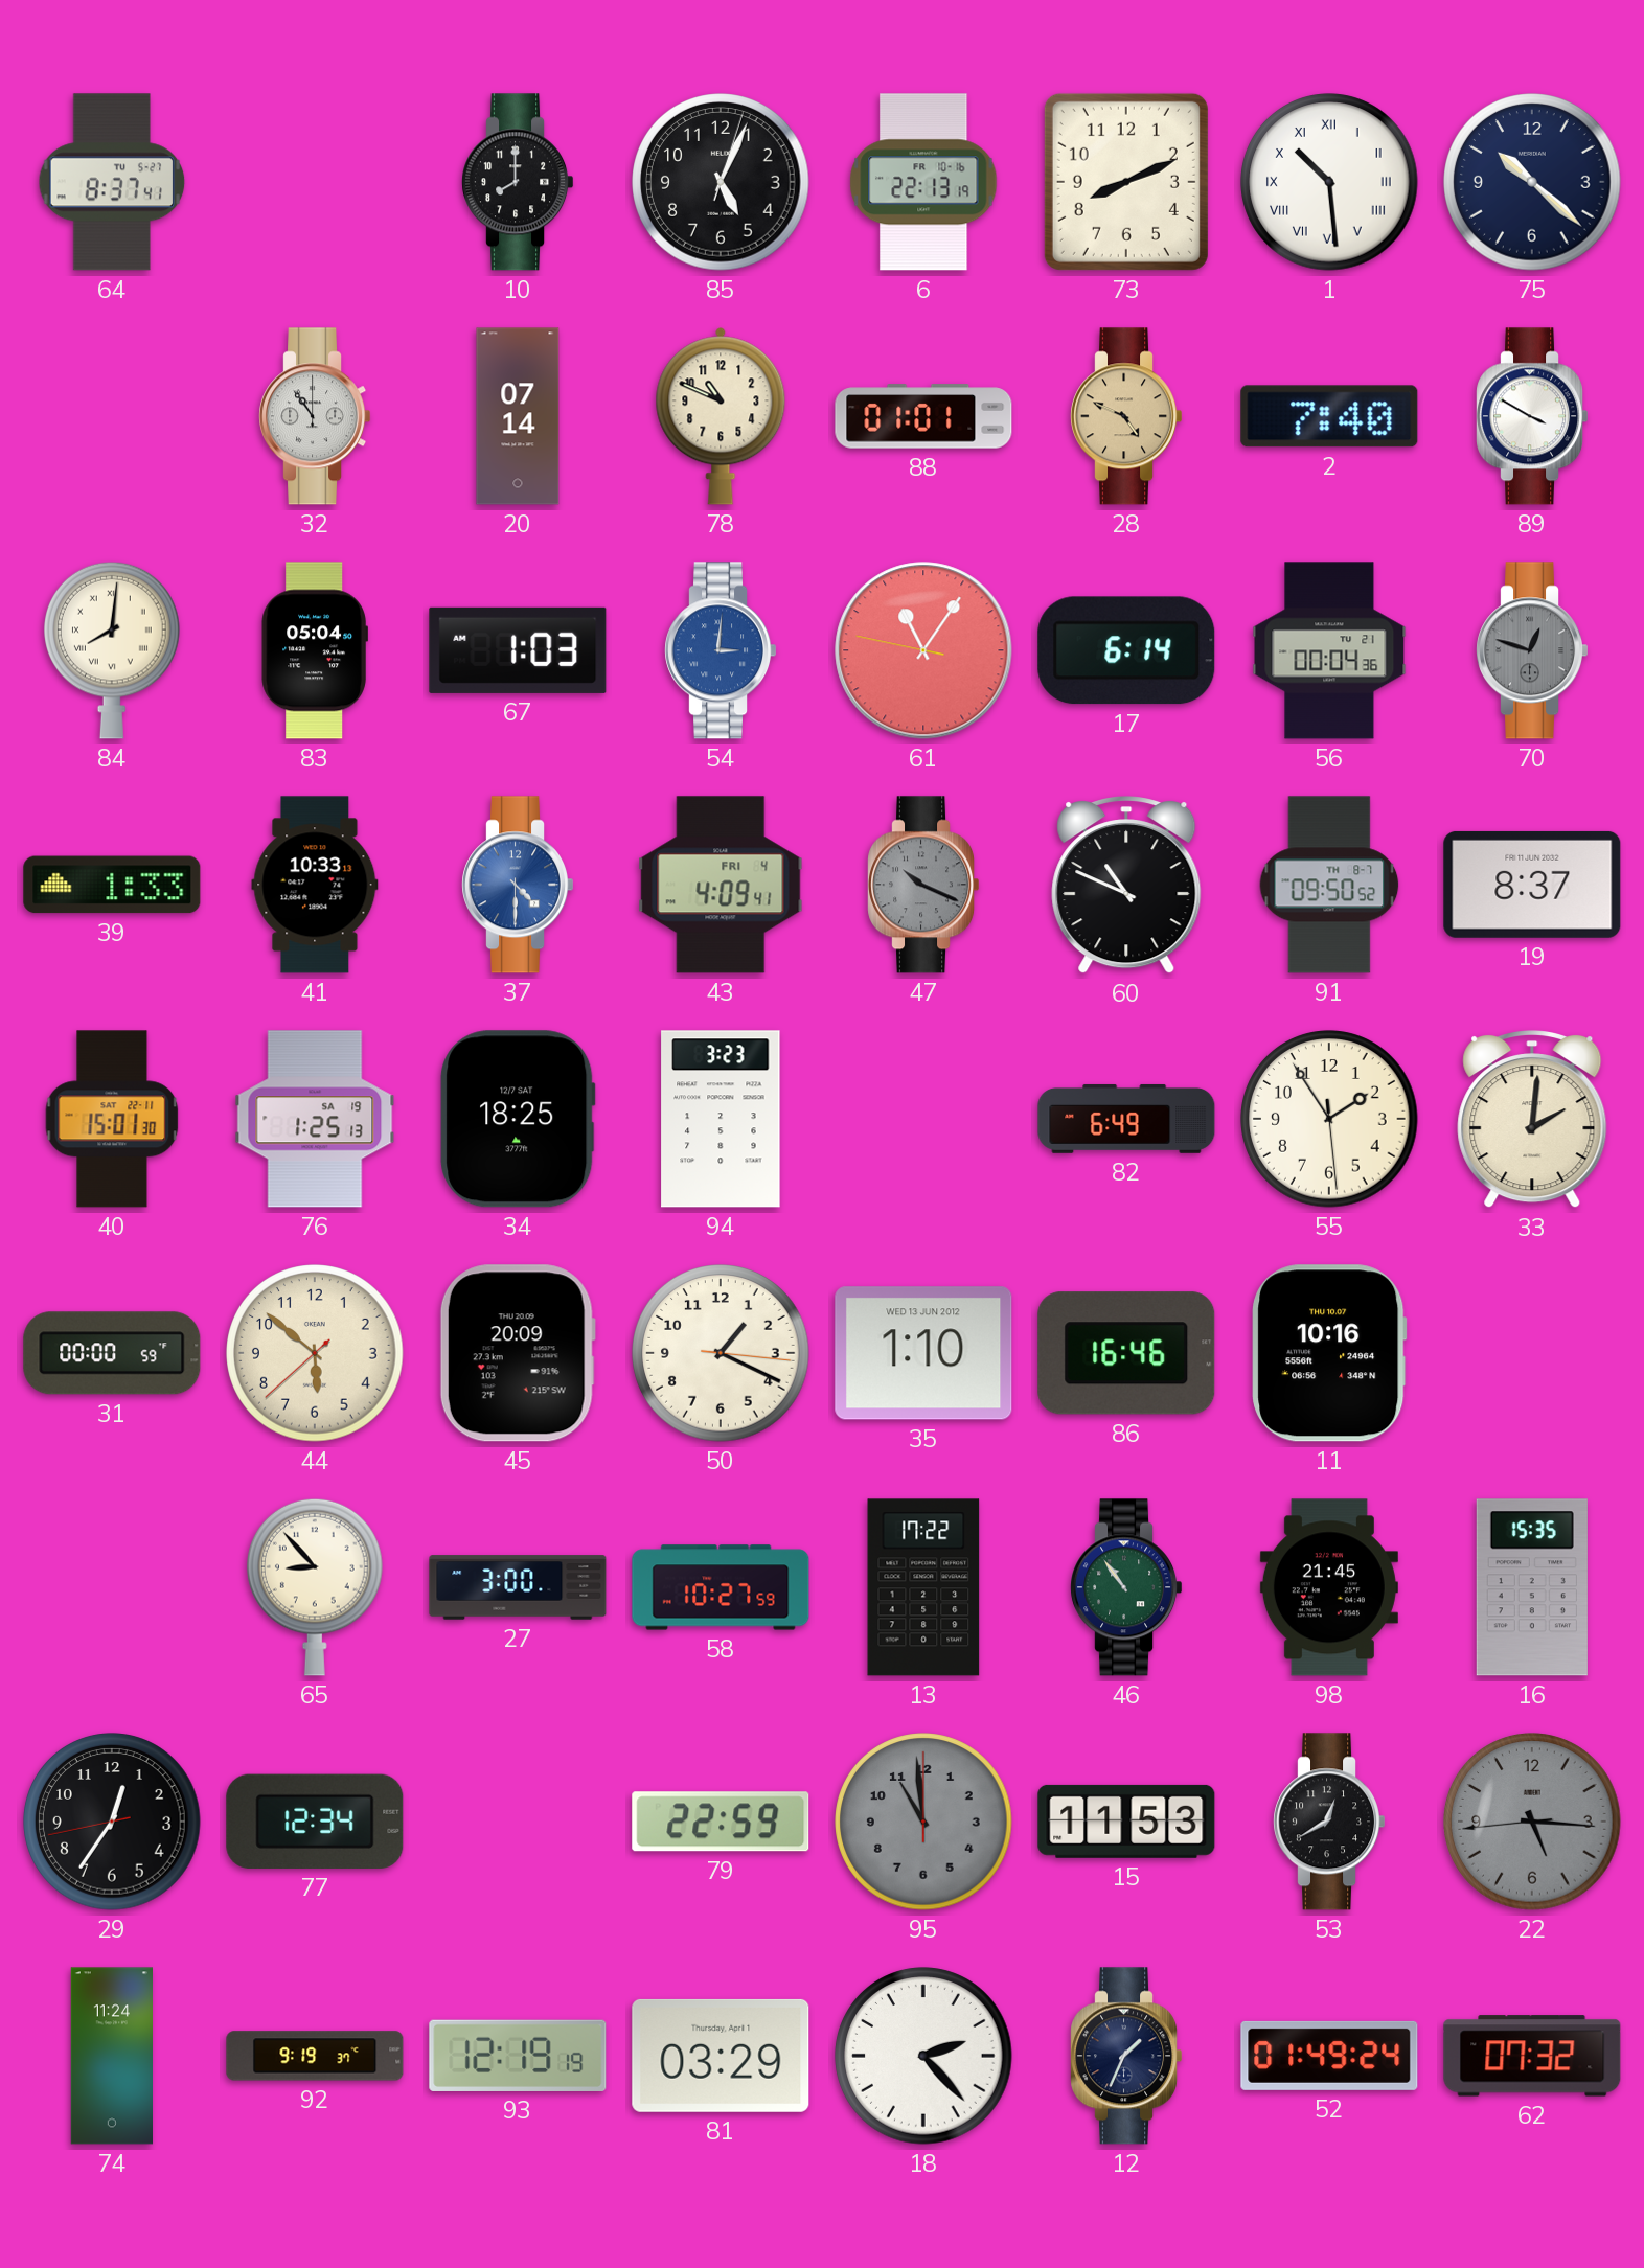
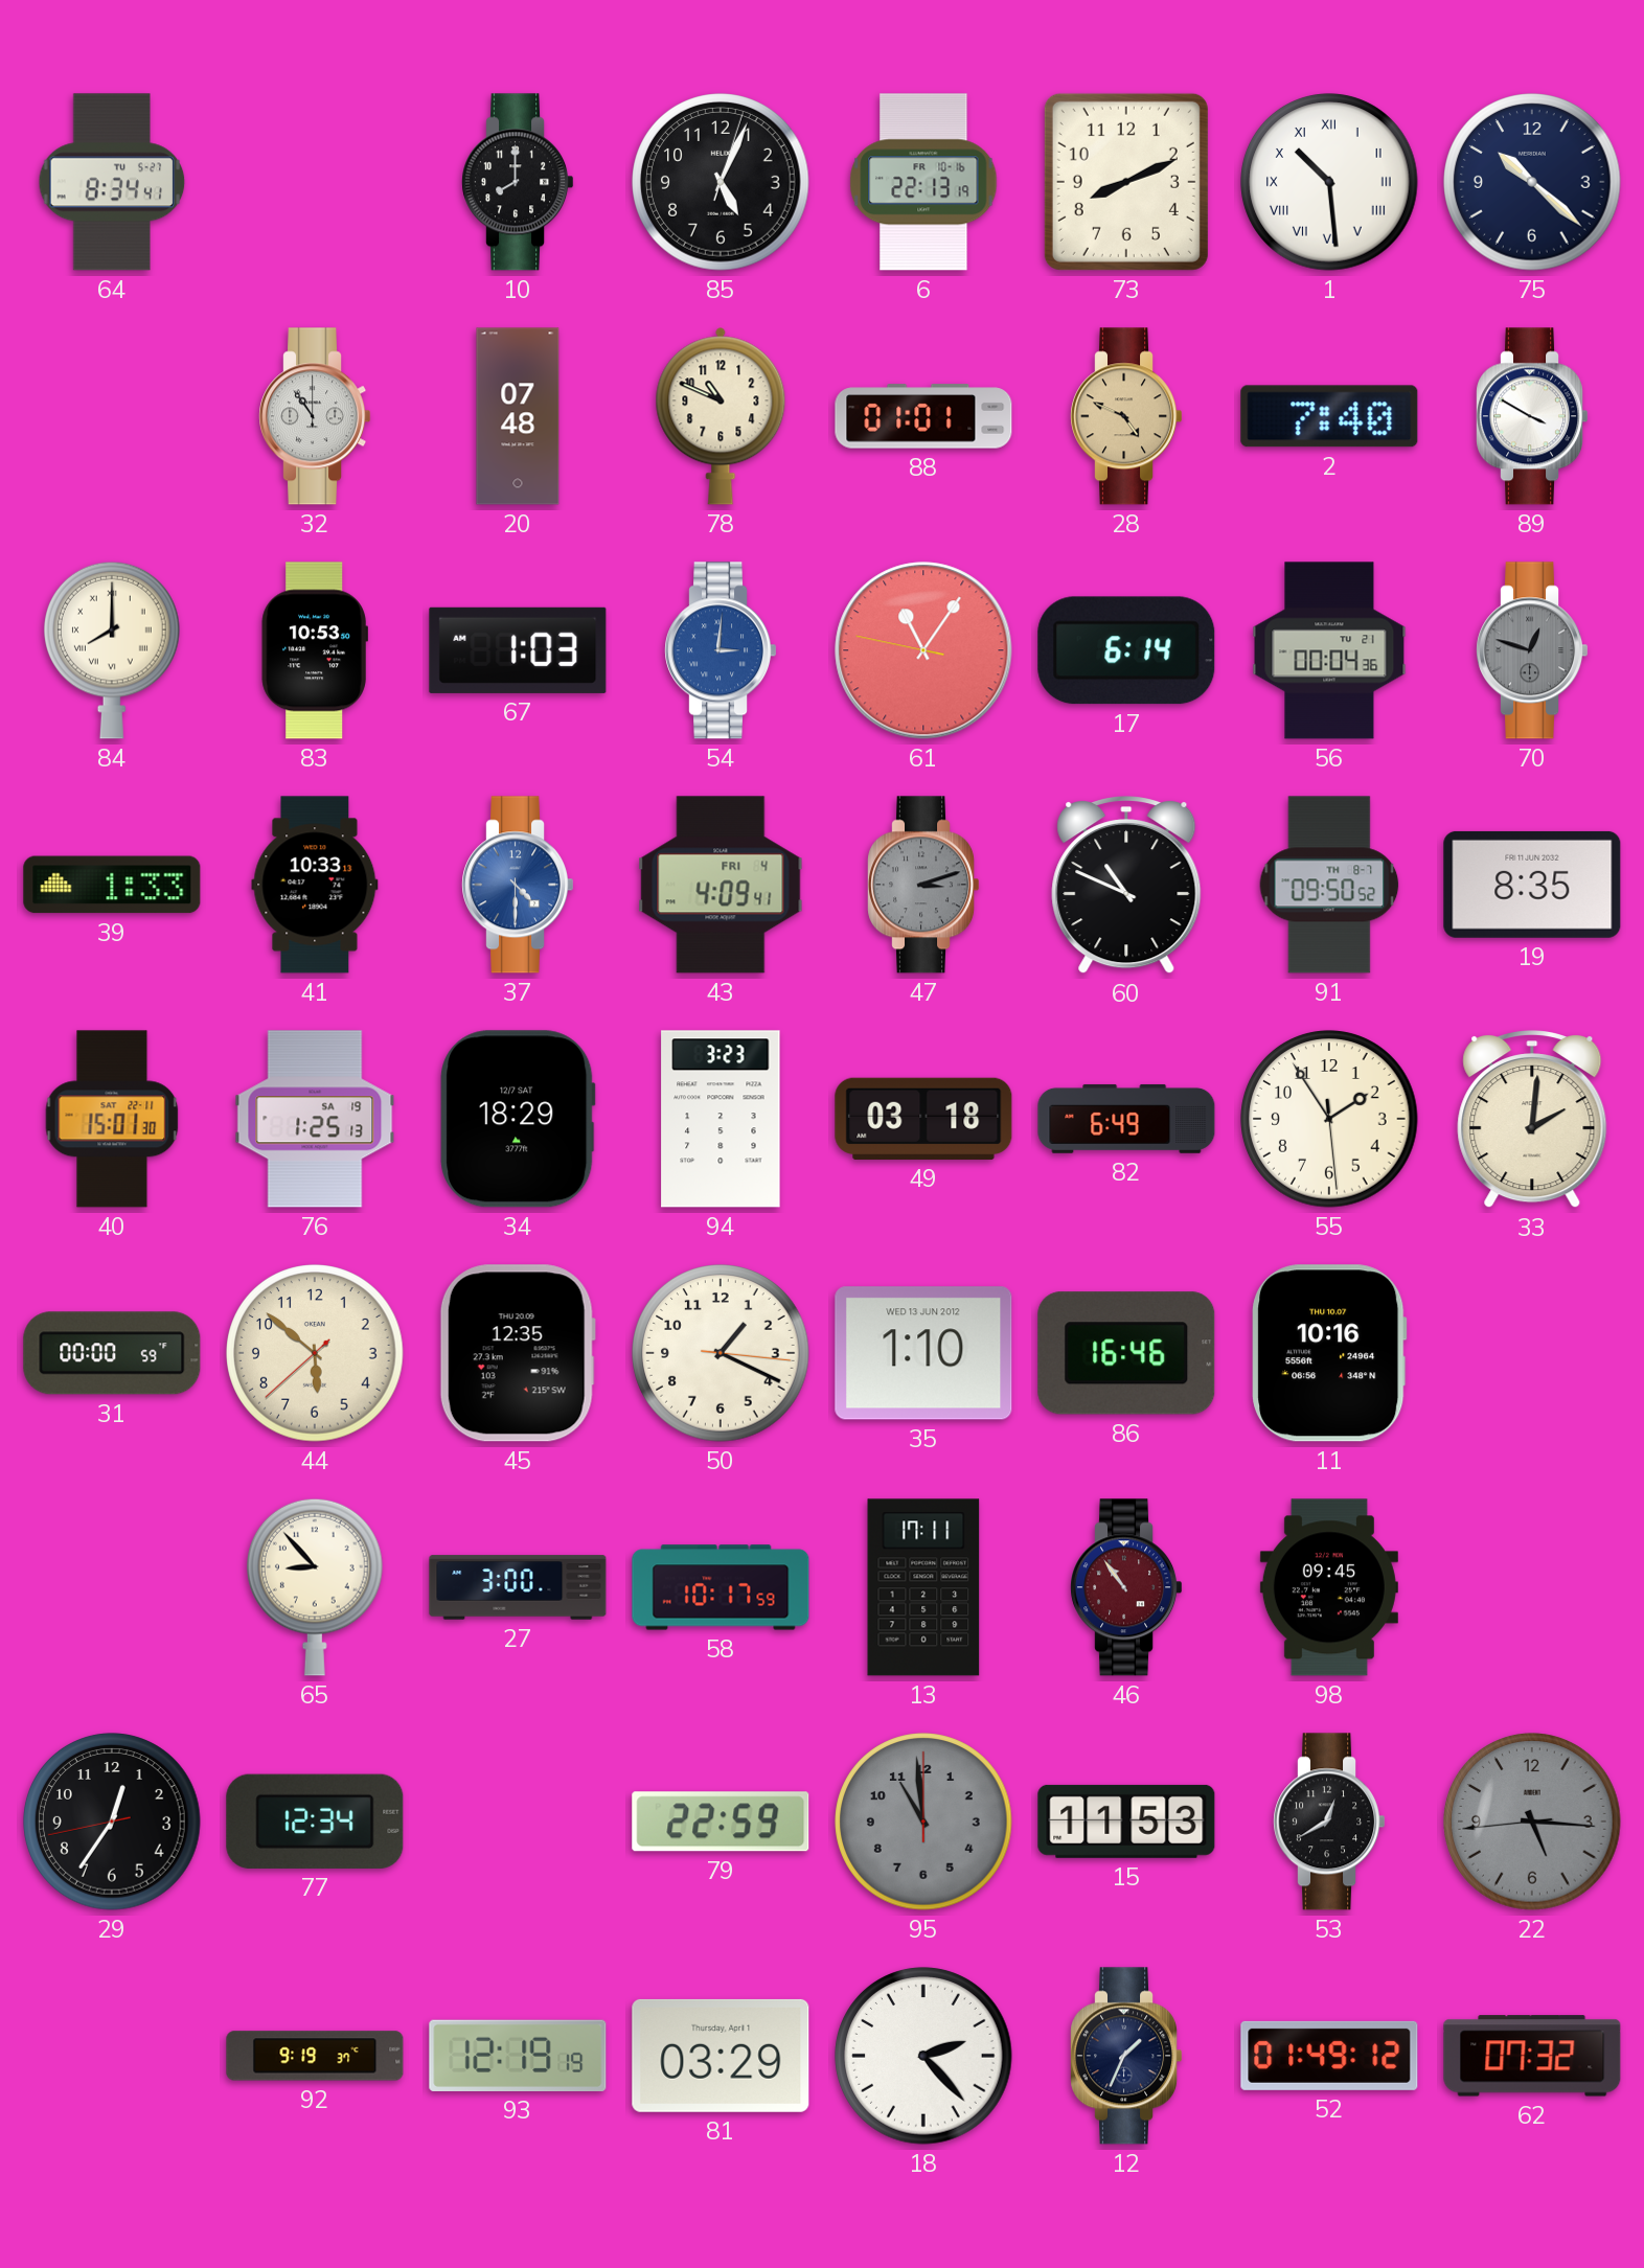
64: 8:37 -> 8:34 (112, 182)
20: 07:14 -> 07:48 (518, 416)
84: 8:01 -> 8:00 (113, 650)
83: 05:04 -> 10:53 (315, 650)
47: 10:19 -> 3:12 (923, 885)
19: 8:37 -> 8:35 (1532, 885)
34: 18:25 -> 18:29 (518, 1119)
49: none -> 03:18 (923, 1119)
45: 20:09 -> 12:35 (518, 1353)
58: 10:27 -> 10:17 (721, 1587)
13: 17:22 -> 17:11 (923, 1587)
46 dial: green -> burgundy (1126, 1587)
98: 21:45 -> 09:45 (1329, 1587)
16: 15:35 -> none (1532, 1587)
74: 11:24 -> none (111, 2056)
52: 01:49:24 -> 01:49:12 (1329, 2056)
